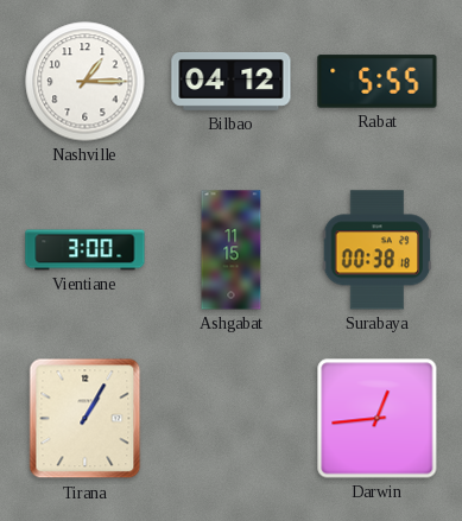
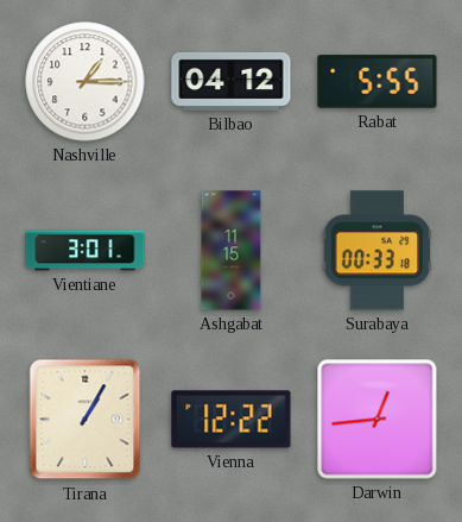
Vientiane: 3:00 -> 3:01 (86, 251)
Surabaya: 00:38 -> 00:33 (378, 251)
Vienna: none -> 12:22 (232, 420)
